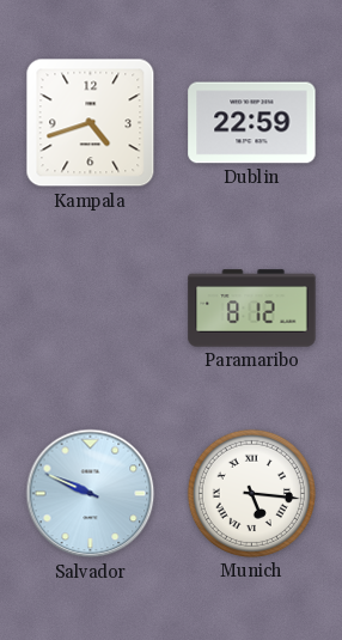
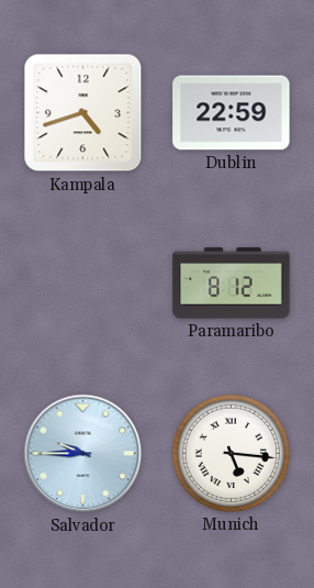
Salvador: 9:49 -> 9:45 (83, 454)
